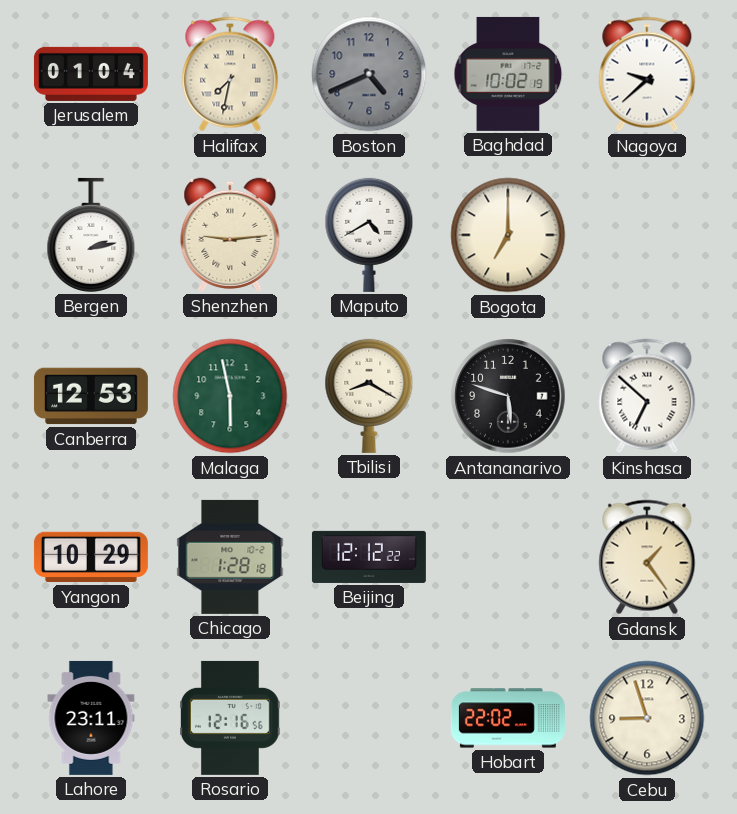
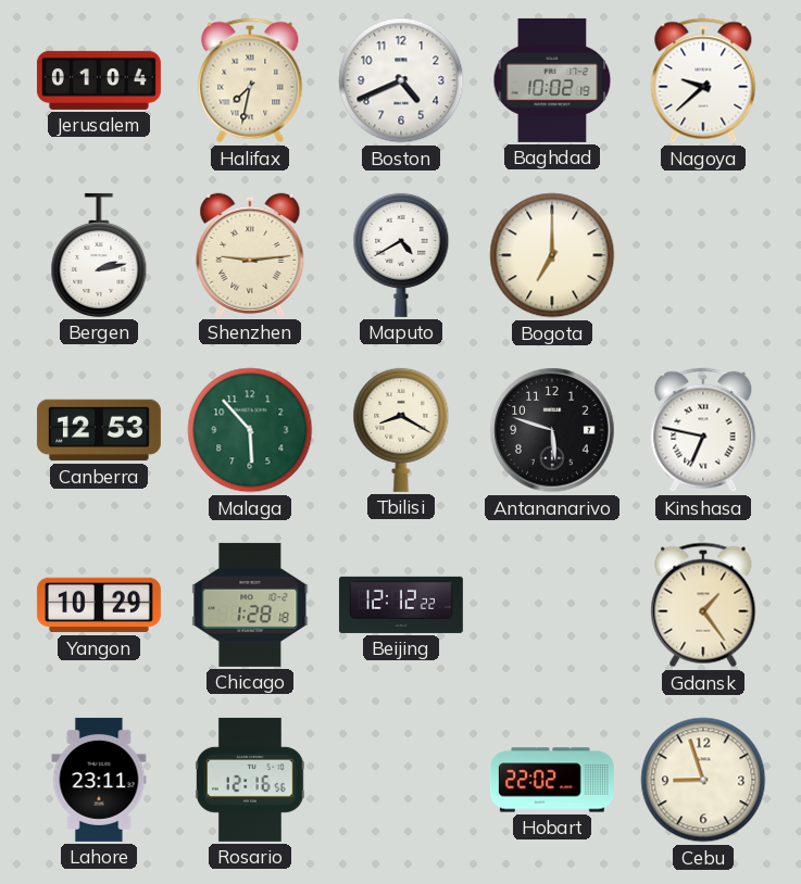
Boston dial: grey -> white (401, 80)
Malaga: 5:58 -> 5:53 (250, 430)
Kinshasa: 6:52 -> 6:47 (703, 430)
